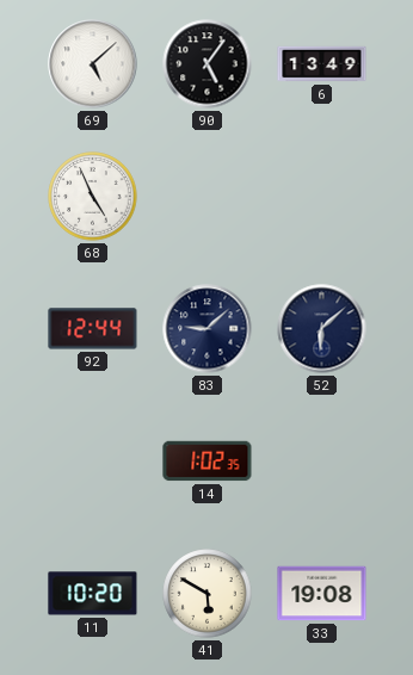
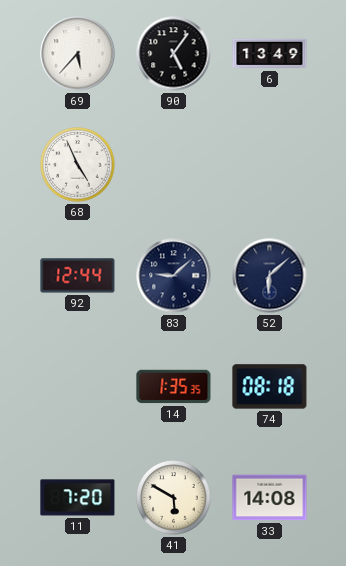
69: 5:08 -> 5:37 (78, 54)
14: 1:02 -> 1:35 (174, 387)
74: none -> 08:18 (270, 387)
11: 10:20 -> 7:20 (78, 498)
33: 19:08 -> 14:08 (270, 498)
